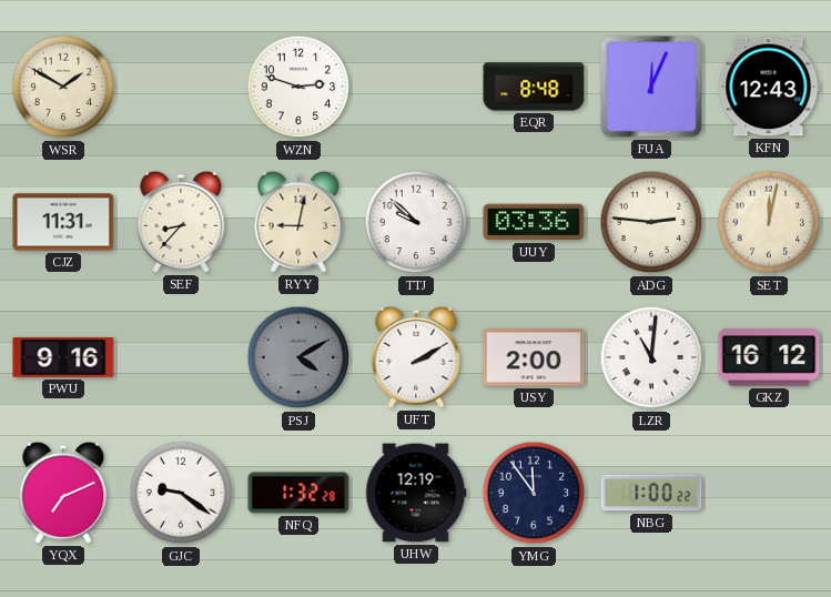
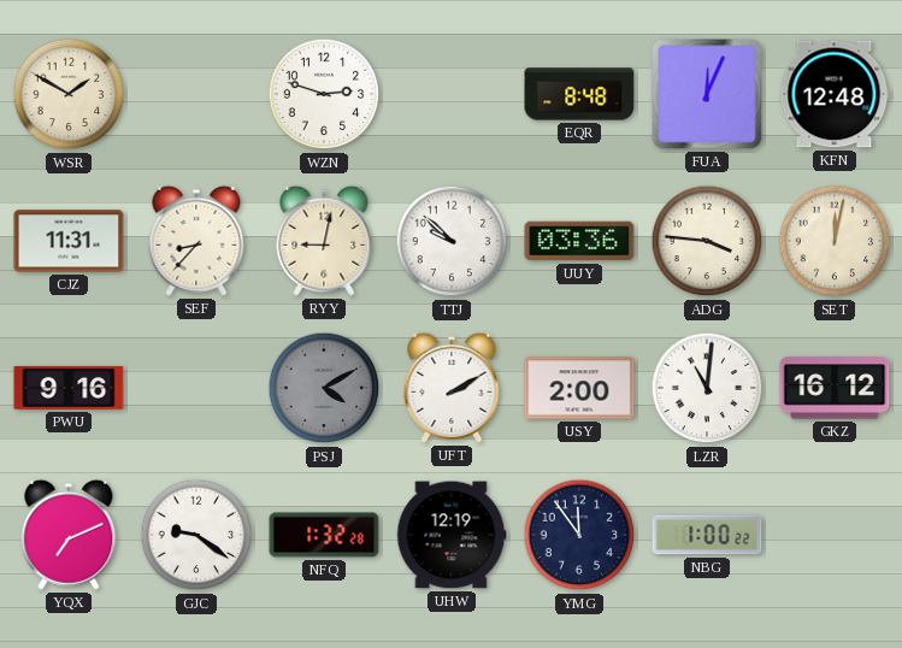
KFN: 12:43 -> 12:48 (835, 94)
ADG: 2:46 -> 3:46 (707, 241)
